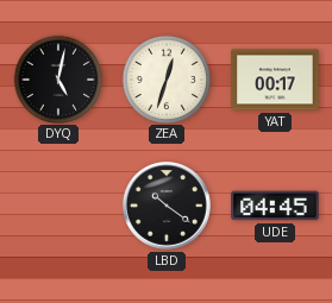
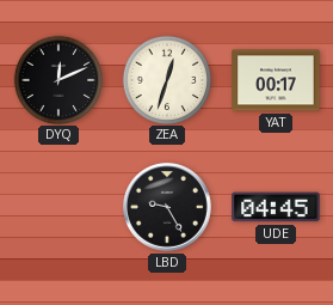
DYQ: 5:02 -> 12:11 (57, 79)
LBD: 10:21 -> 9:25 (168, 208)
